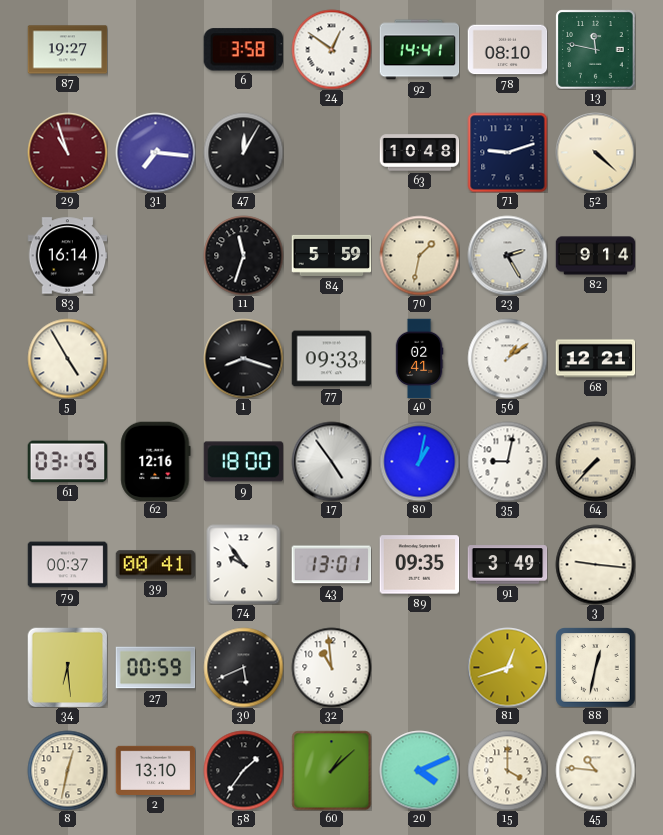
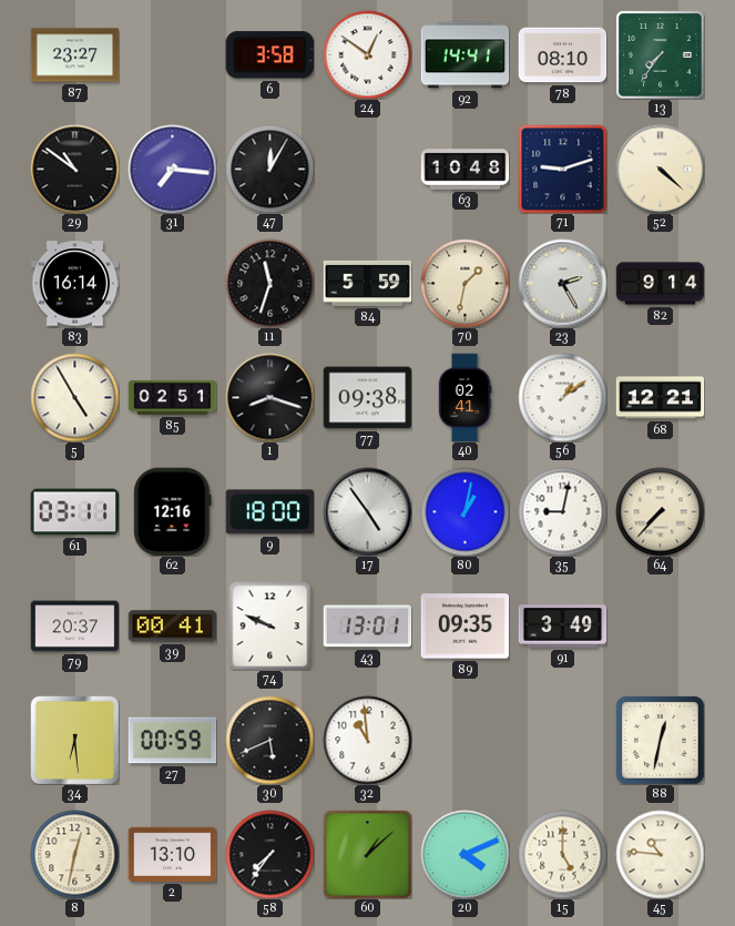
87: 19:27 -> 23:27 (74, 55)
13: 11:47 -> 7:36 (660, 54)
29: 10:57 -> 10:51 (74, 169)
29 dial: burgundy -> black (74, 169)
85: none -> 02:51 (172, 397)
77: 09:33 -> 09:38 (367, 398)
61: 03:15 -> 03:11 (74, 512)
79: 00:37 -> 20:37 (74, 627)
74: 9:54 -> 9:49 (270, 625)
3: 9:16 -> none (595, 564)
81: 12:42 -> none (507, 667)
58: 1:36 -> 7:36 (269, 854)
15: 4:00 -> 5:00 (562, 854)
